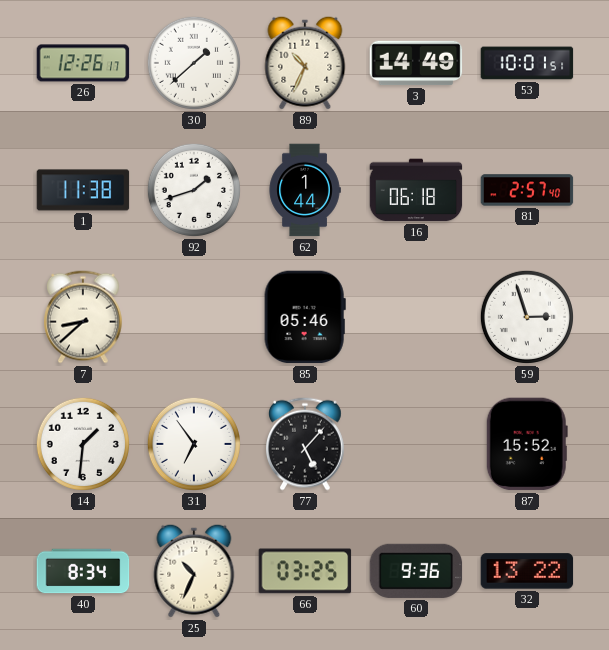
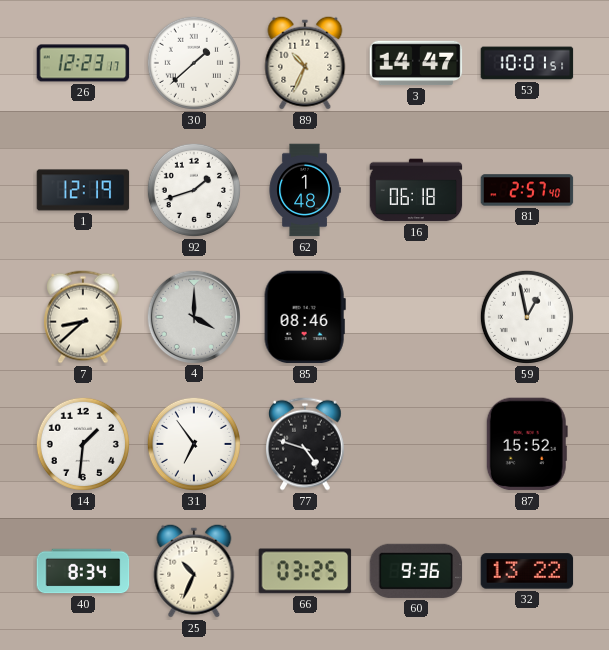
26: 12:26 -> 12:23 (83, 63)
3: 14:49 -> 14:47 (416, 63)
1: 11:38 -> 12:19 (83, 190)
62: 1:44 -> 1:48 (305, 190)
4: none -> 4:00 (193, 316)
85: 05:46 -> 08:46 (305, 317)
59: 2:57 -> 12:58 (527, 317)
77: 5:07 -> 4:48 (306, 444)
